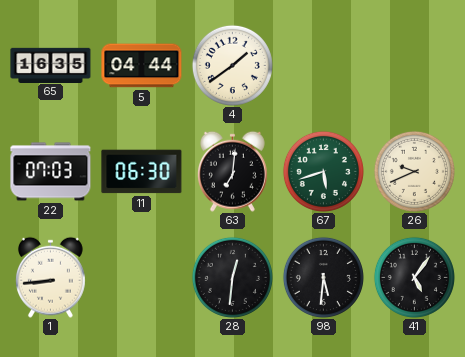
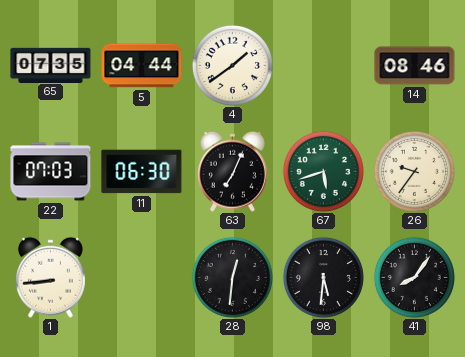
65: 16:35 -> 07:35 (51, 65)
14: none -> 08:46 (415, 66)
63: 7:01 -> 7:04 (232, 171)
26: 9:41 -> 9:36 (414, 171)
41: 5:06 -> 8:06 (414, 277)
